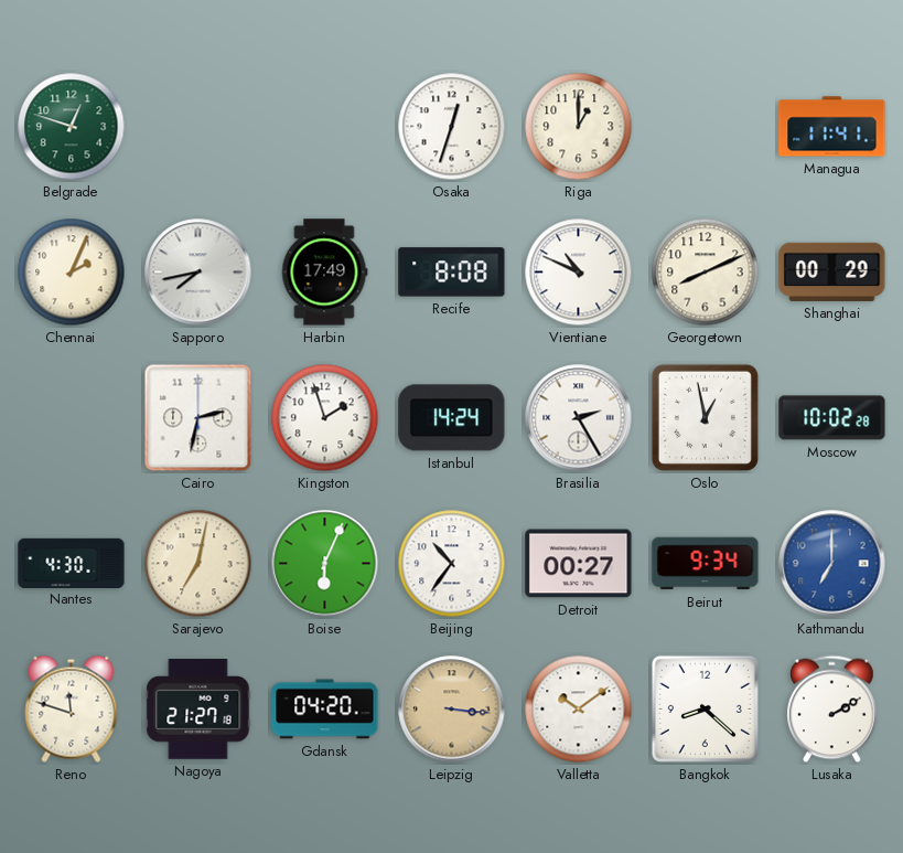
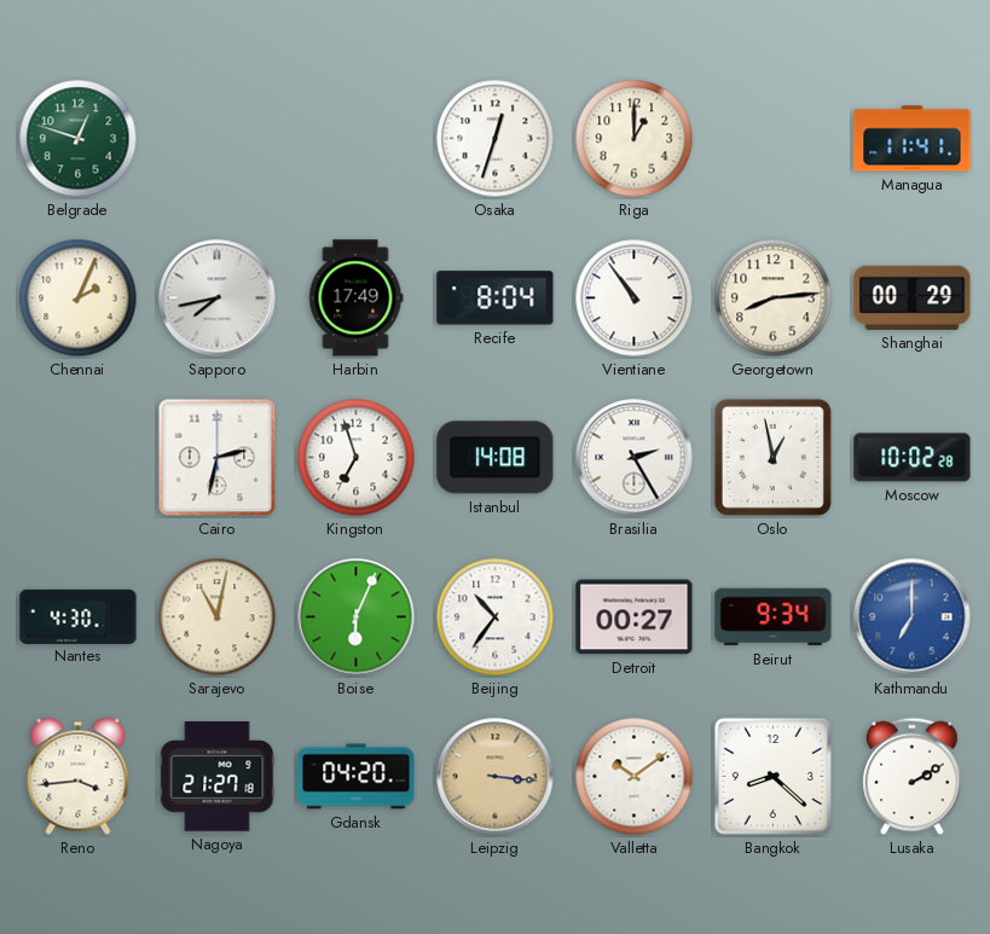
Recife: 8:08 -> 8:04 (496, 298)
Vientiane: 10:49 -> 10:54 (635, 298)
Georgetown: 8:11 -> 8:14 (774, 298)
Kingston: 1:57 -> 6:57 (357, 458)
Istanbul: 14:24 -> 14:08 (496, 458)
Sarajevo: 7:02 -> 11:02 (218, 617)
Reno: 11:48 -> 3:44 (79, 776)
